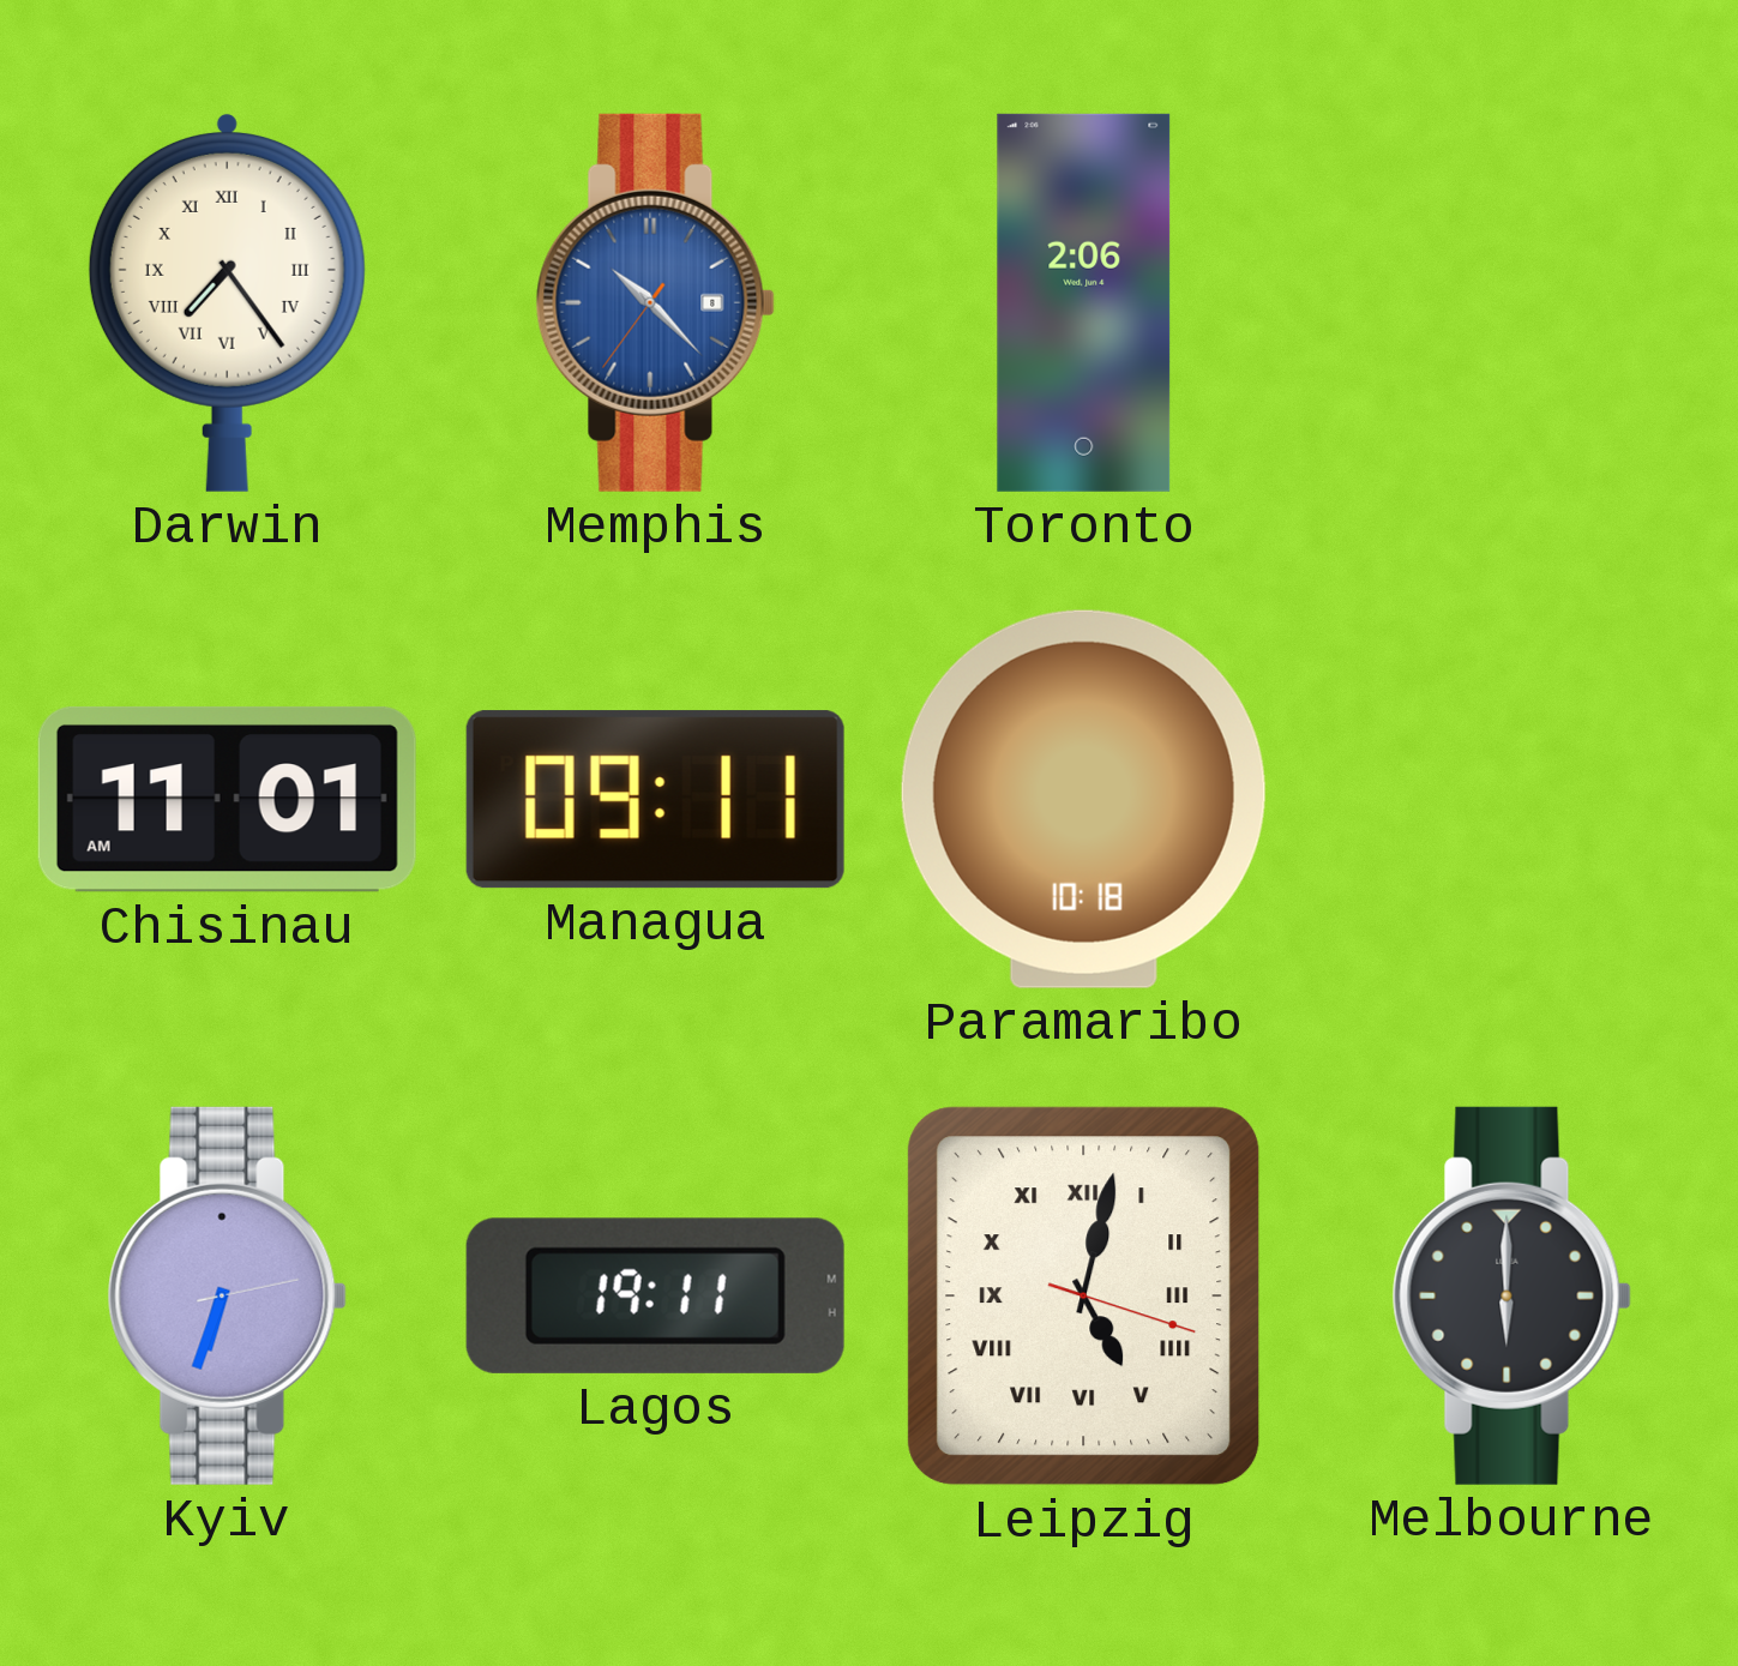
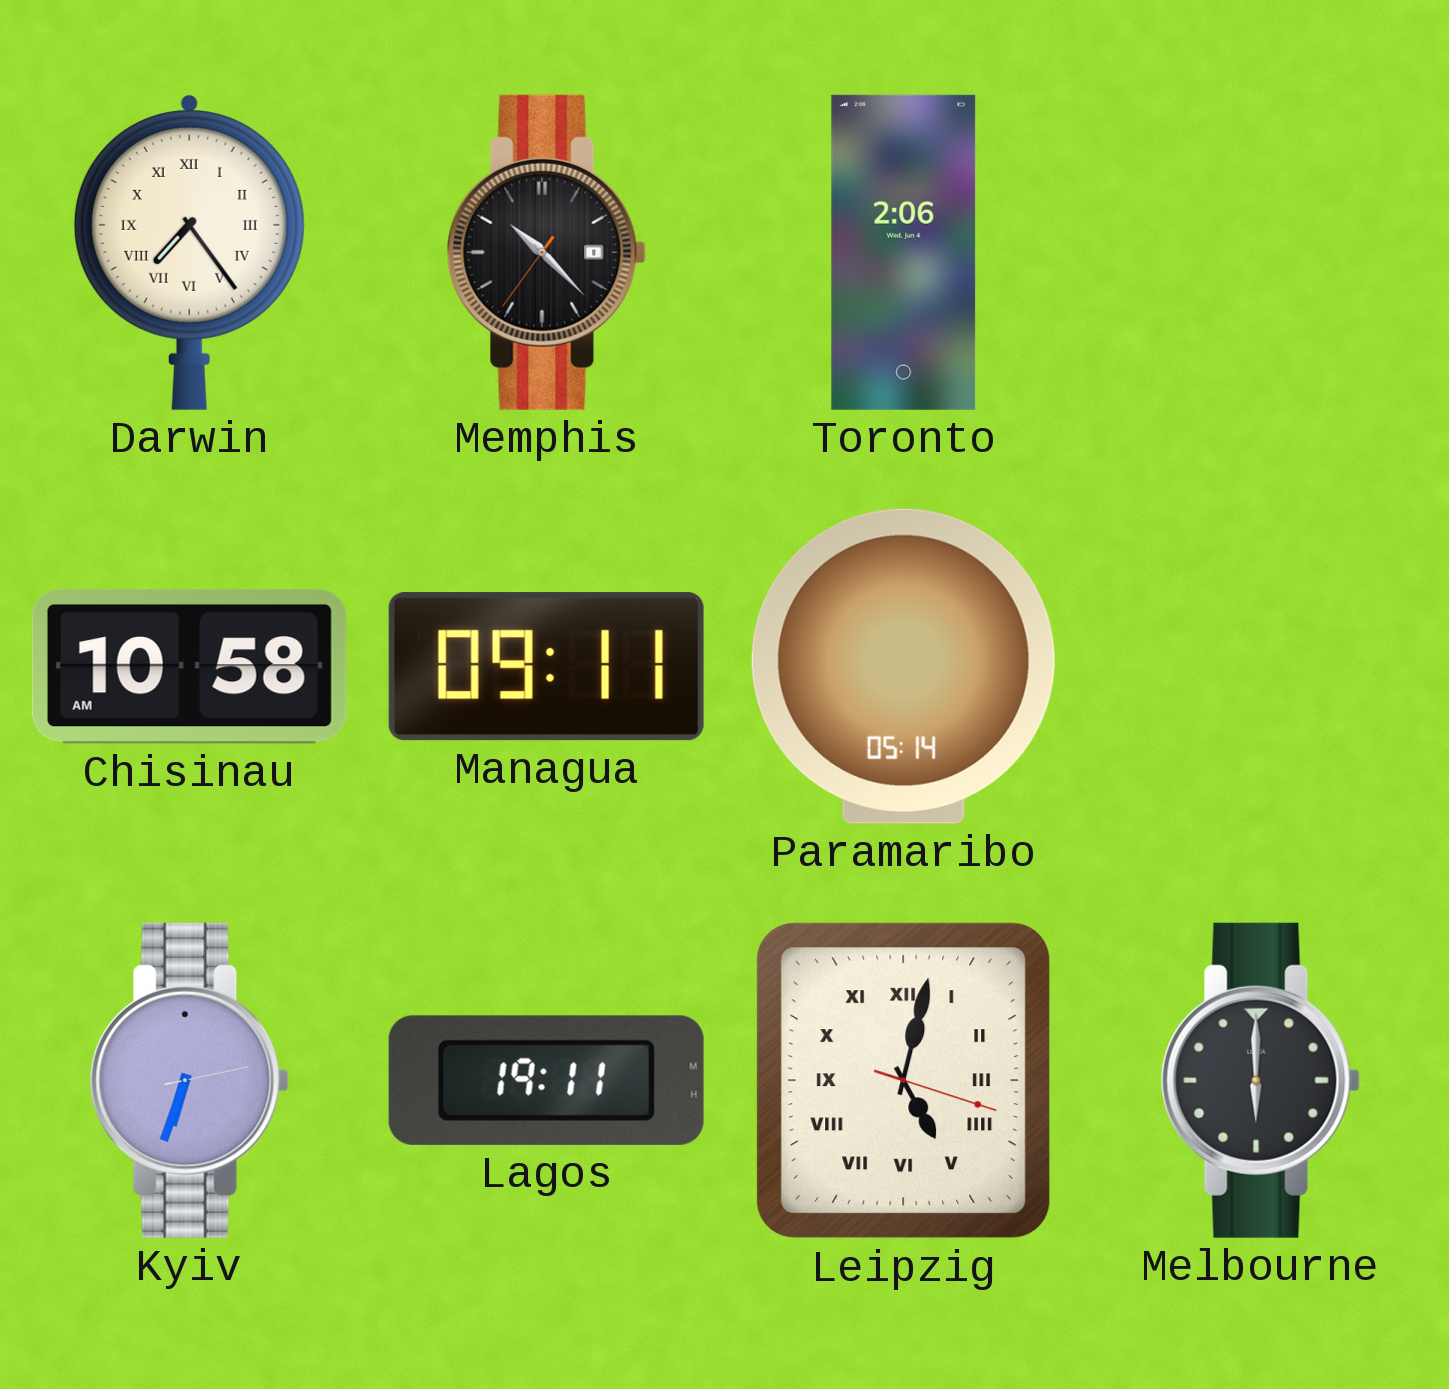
Memphis dial: blue -> black (546, 252)
Chisinau: 11:01 -> 10:58 (189, 666)
Paramaribo: 10:18 -> 05:14 (903, 666)
